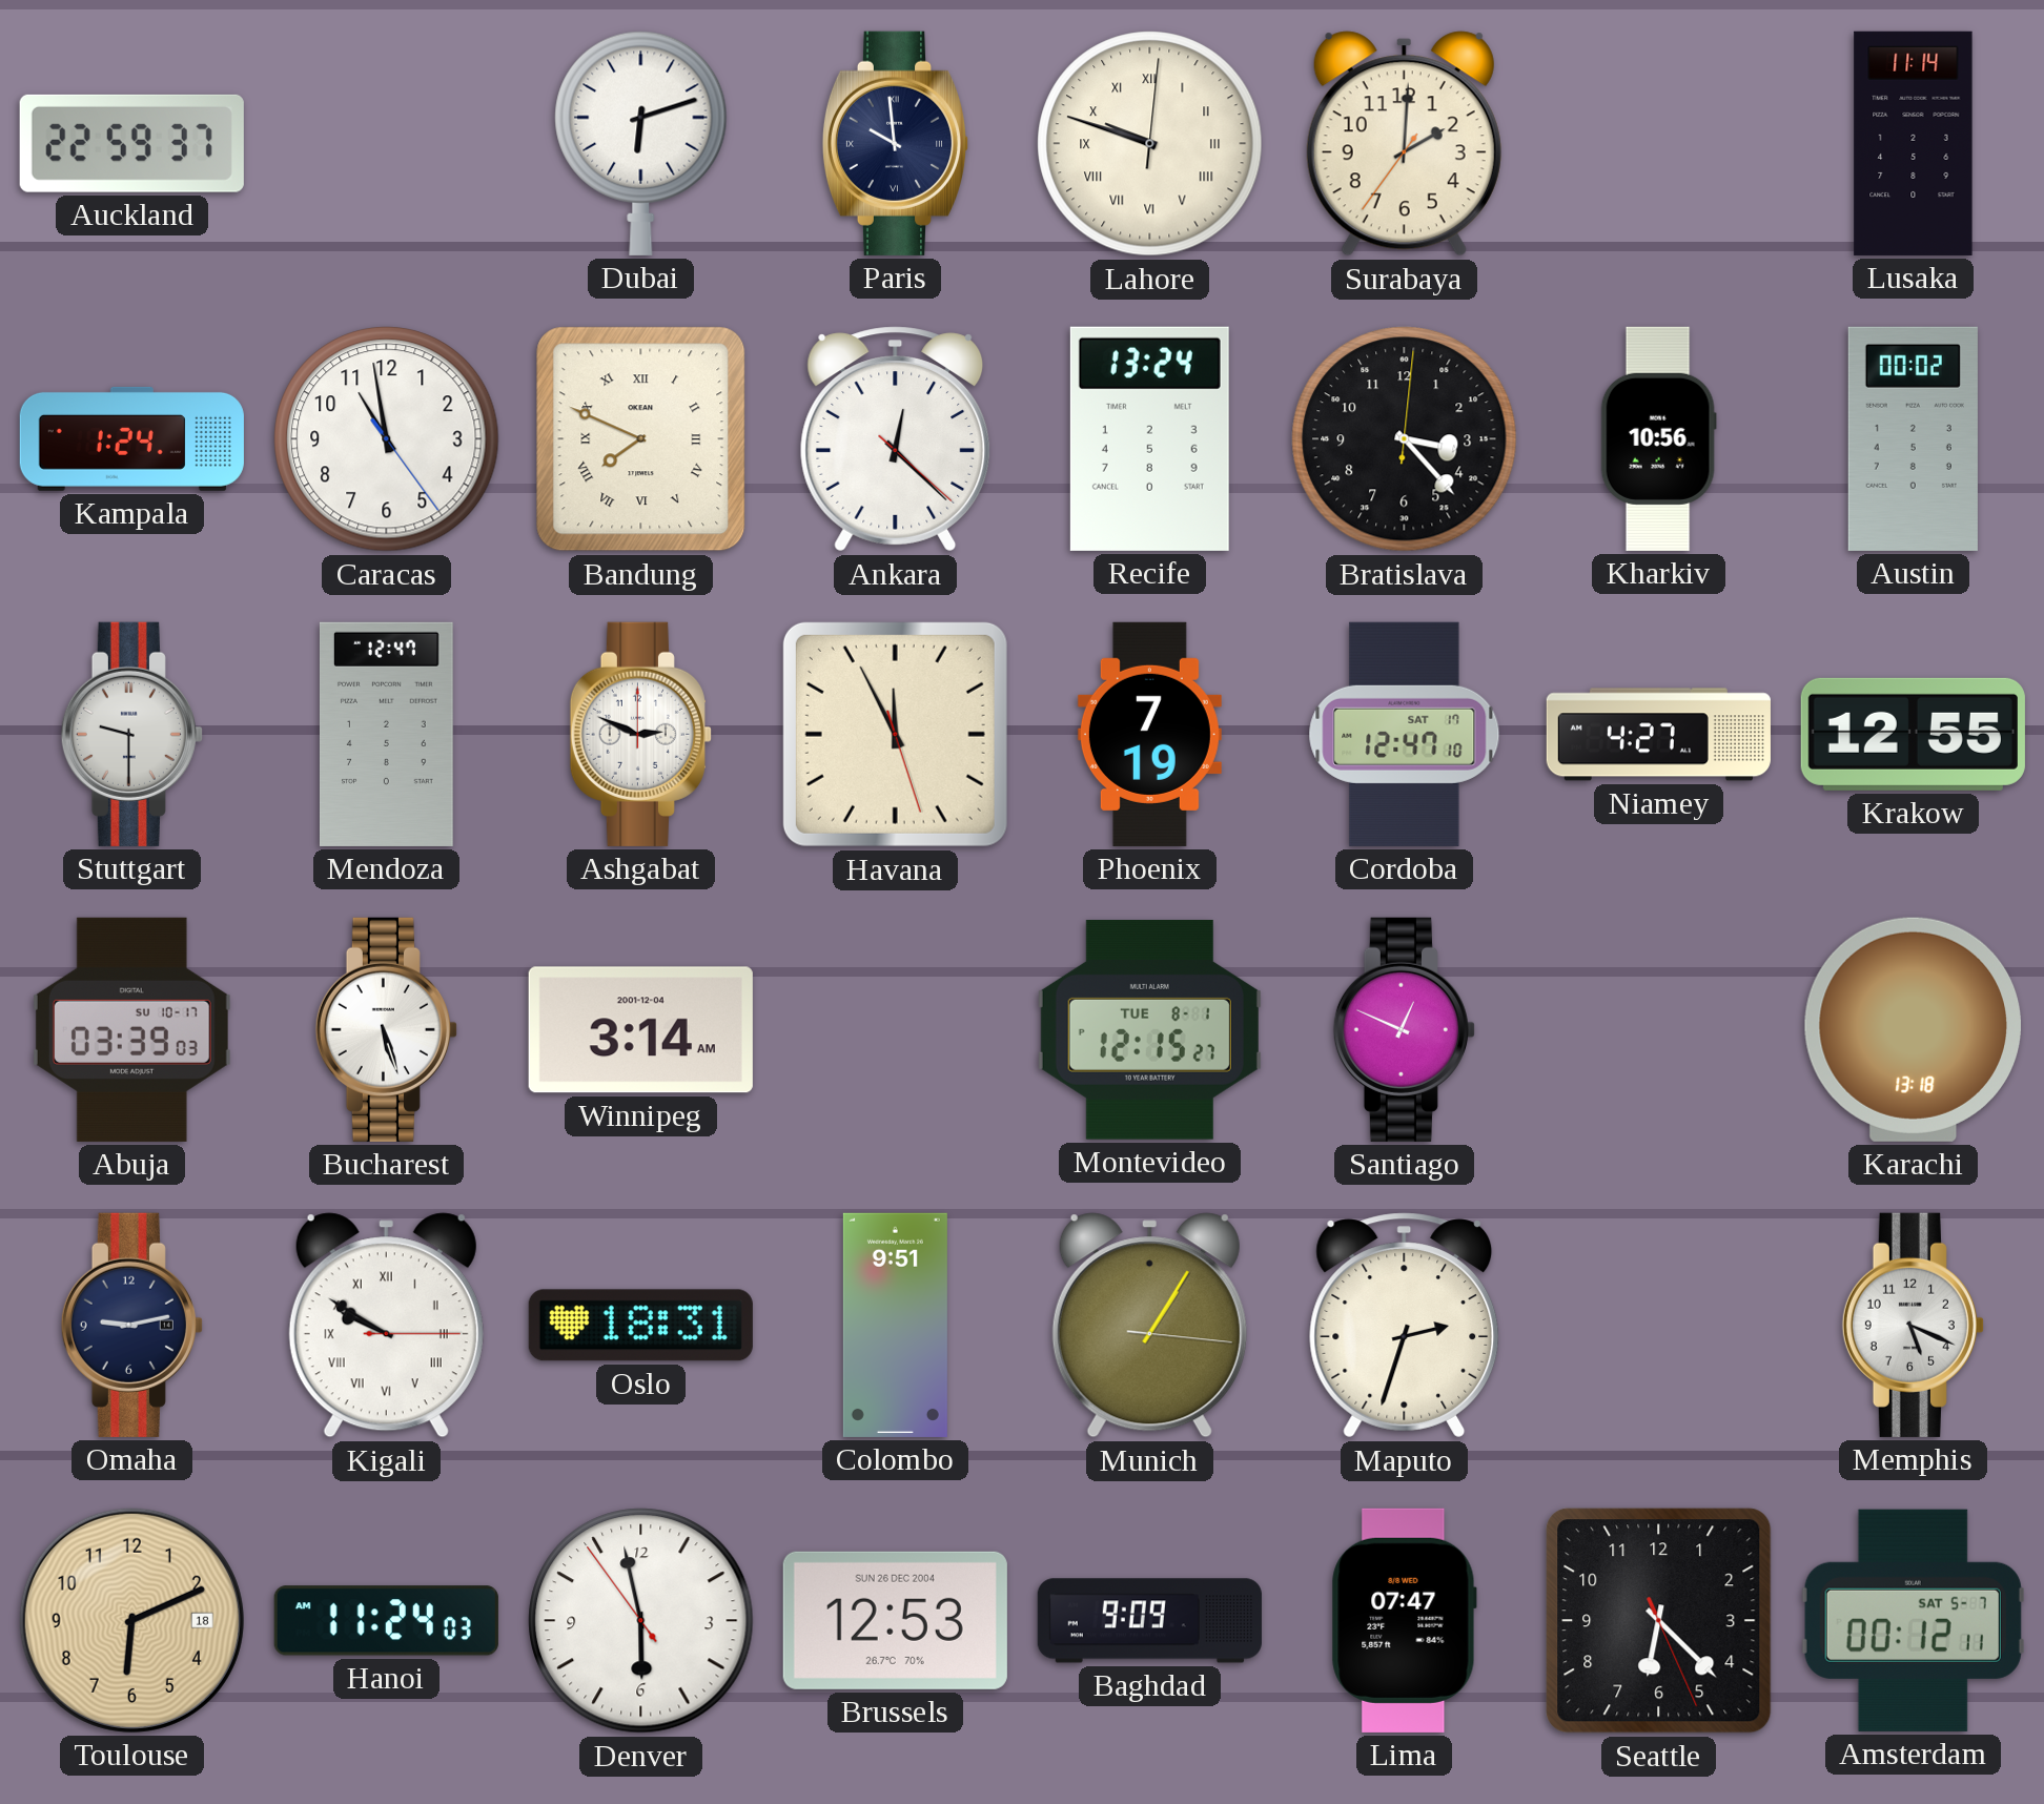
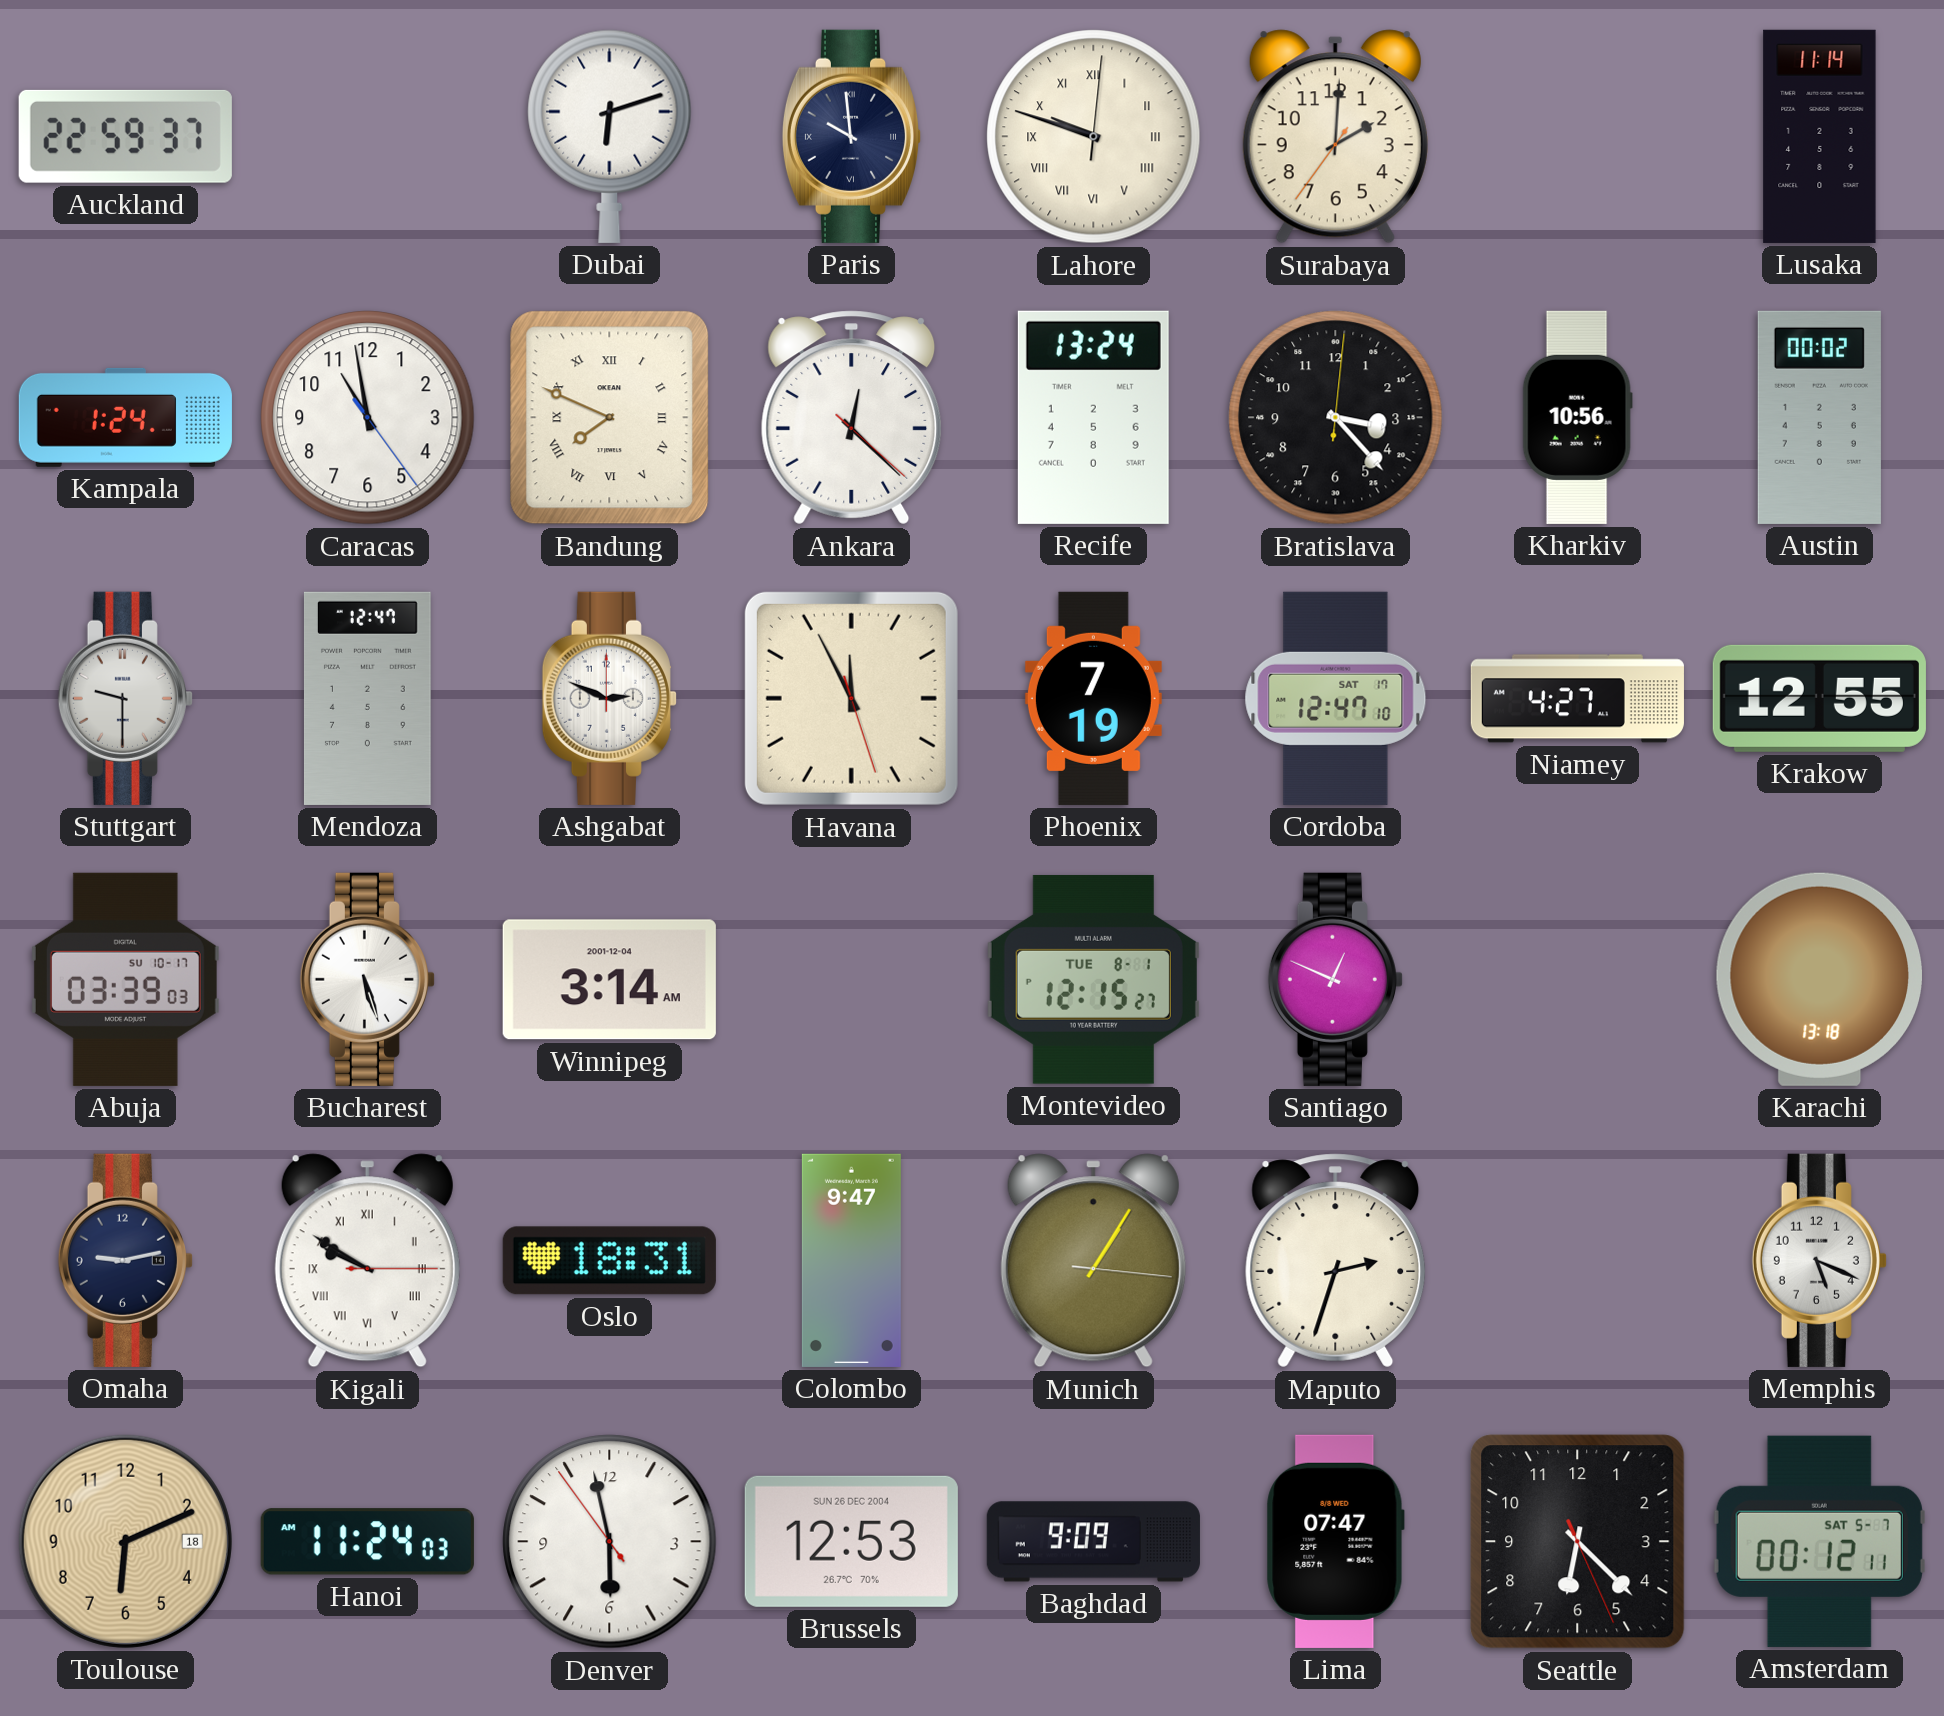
Colombo: 9:51 -> 9:47 (851, 1260)
